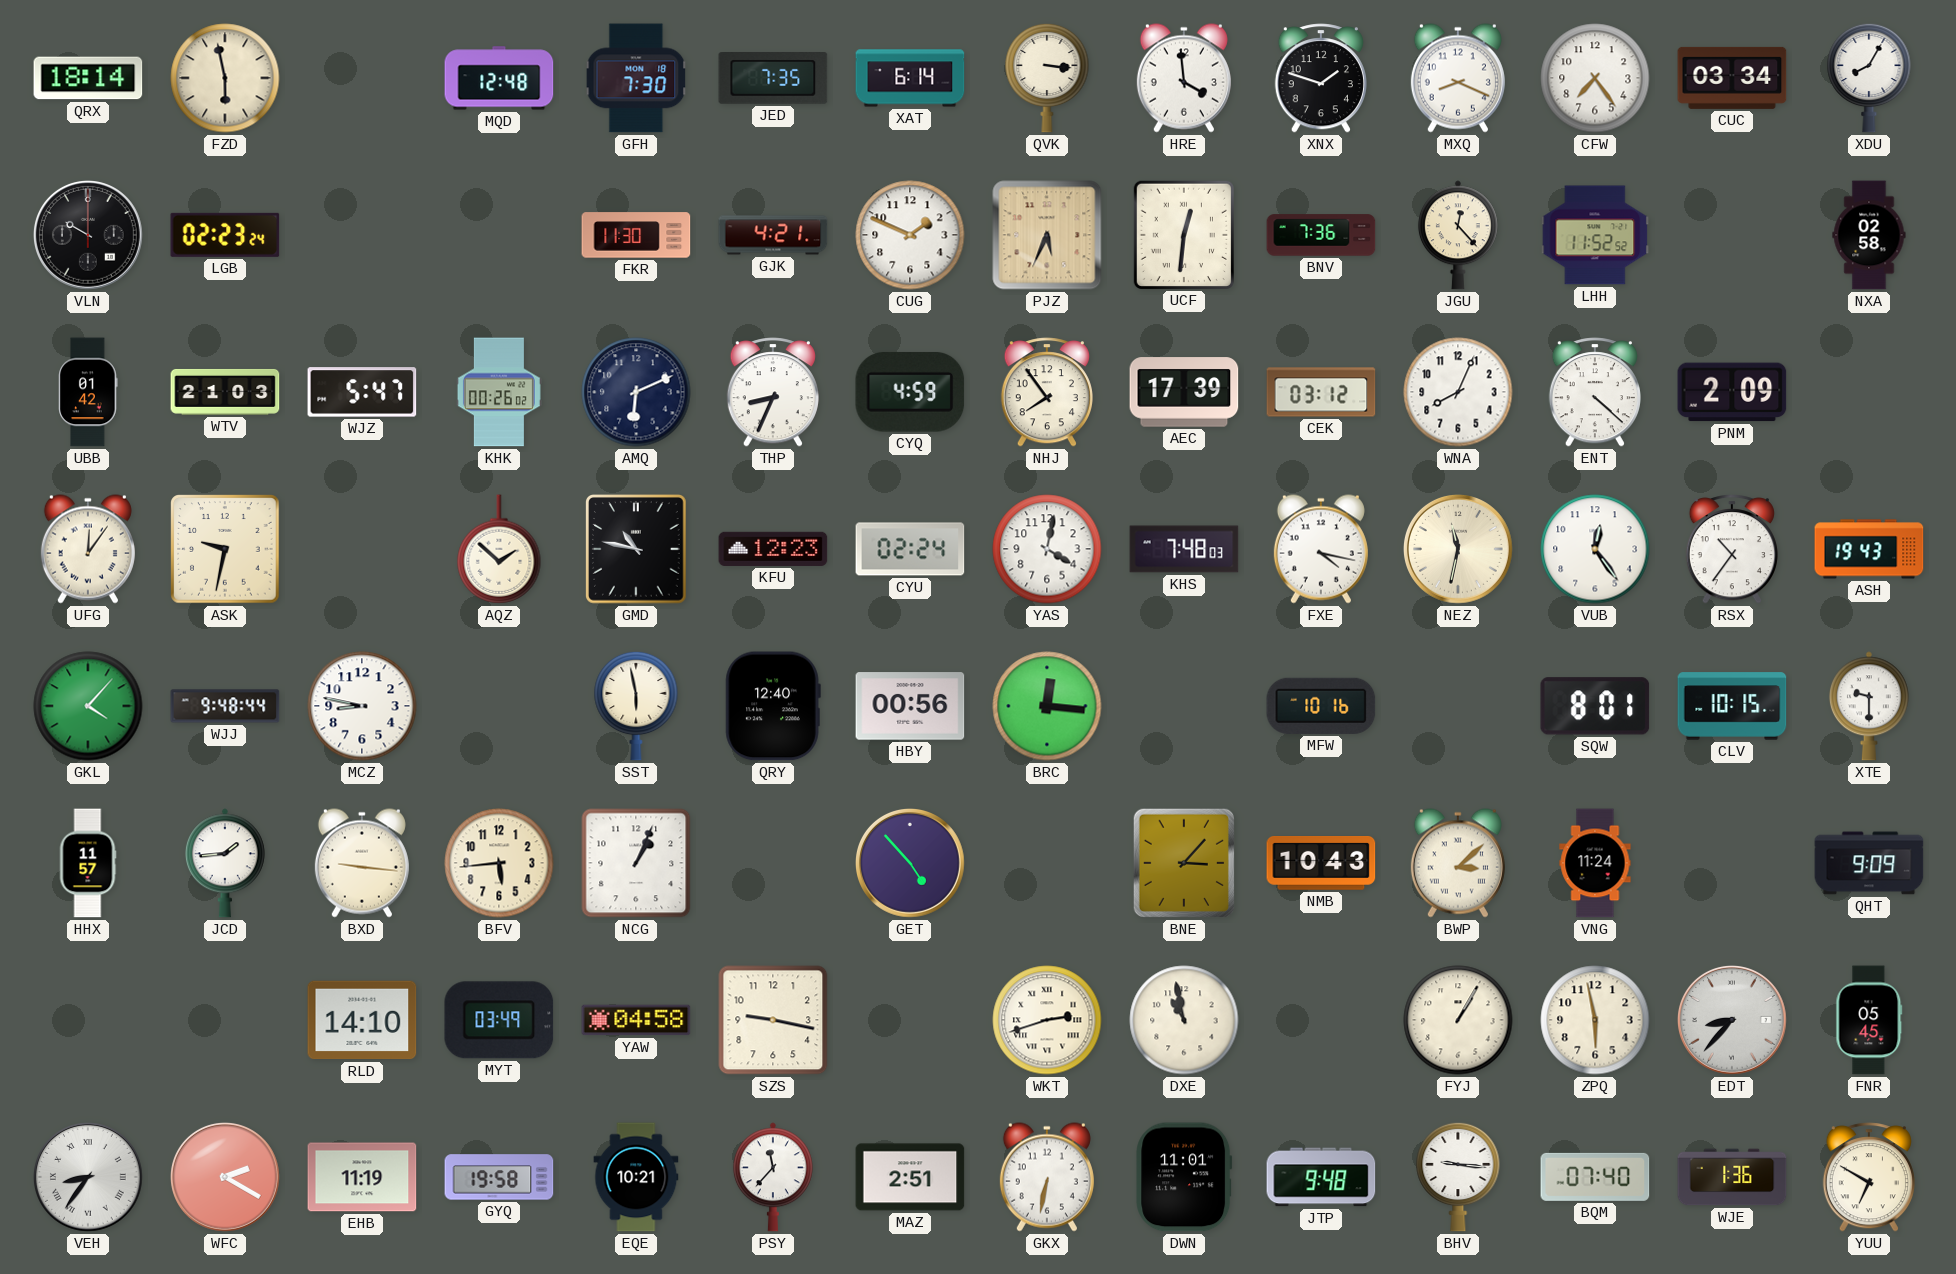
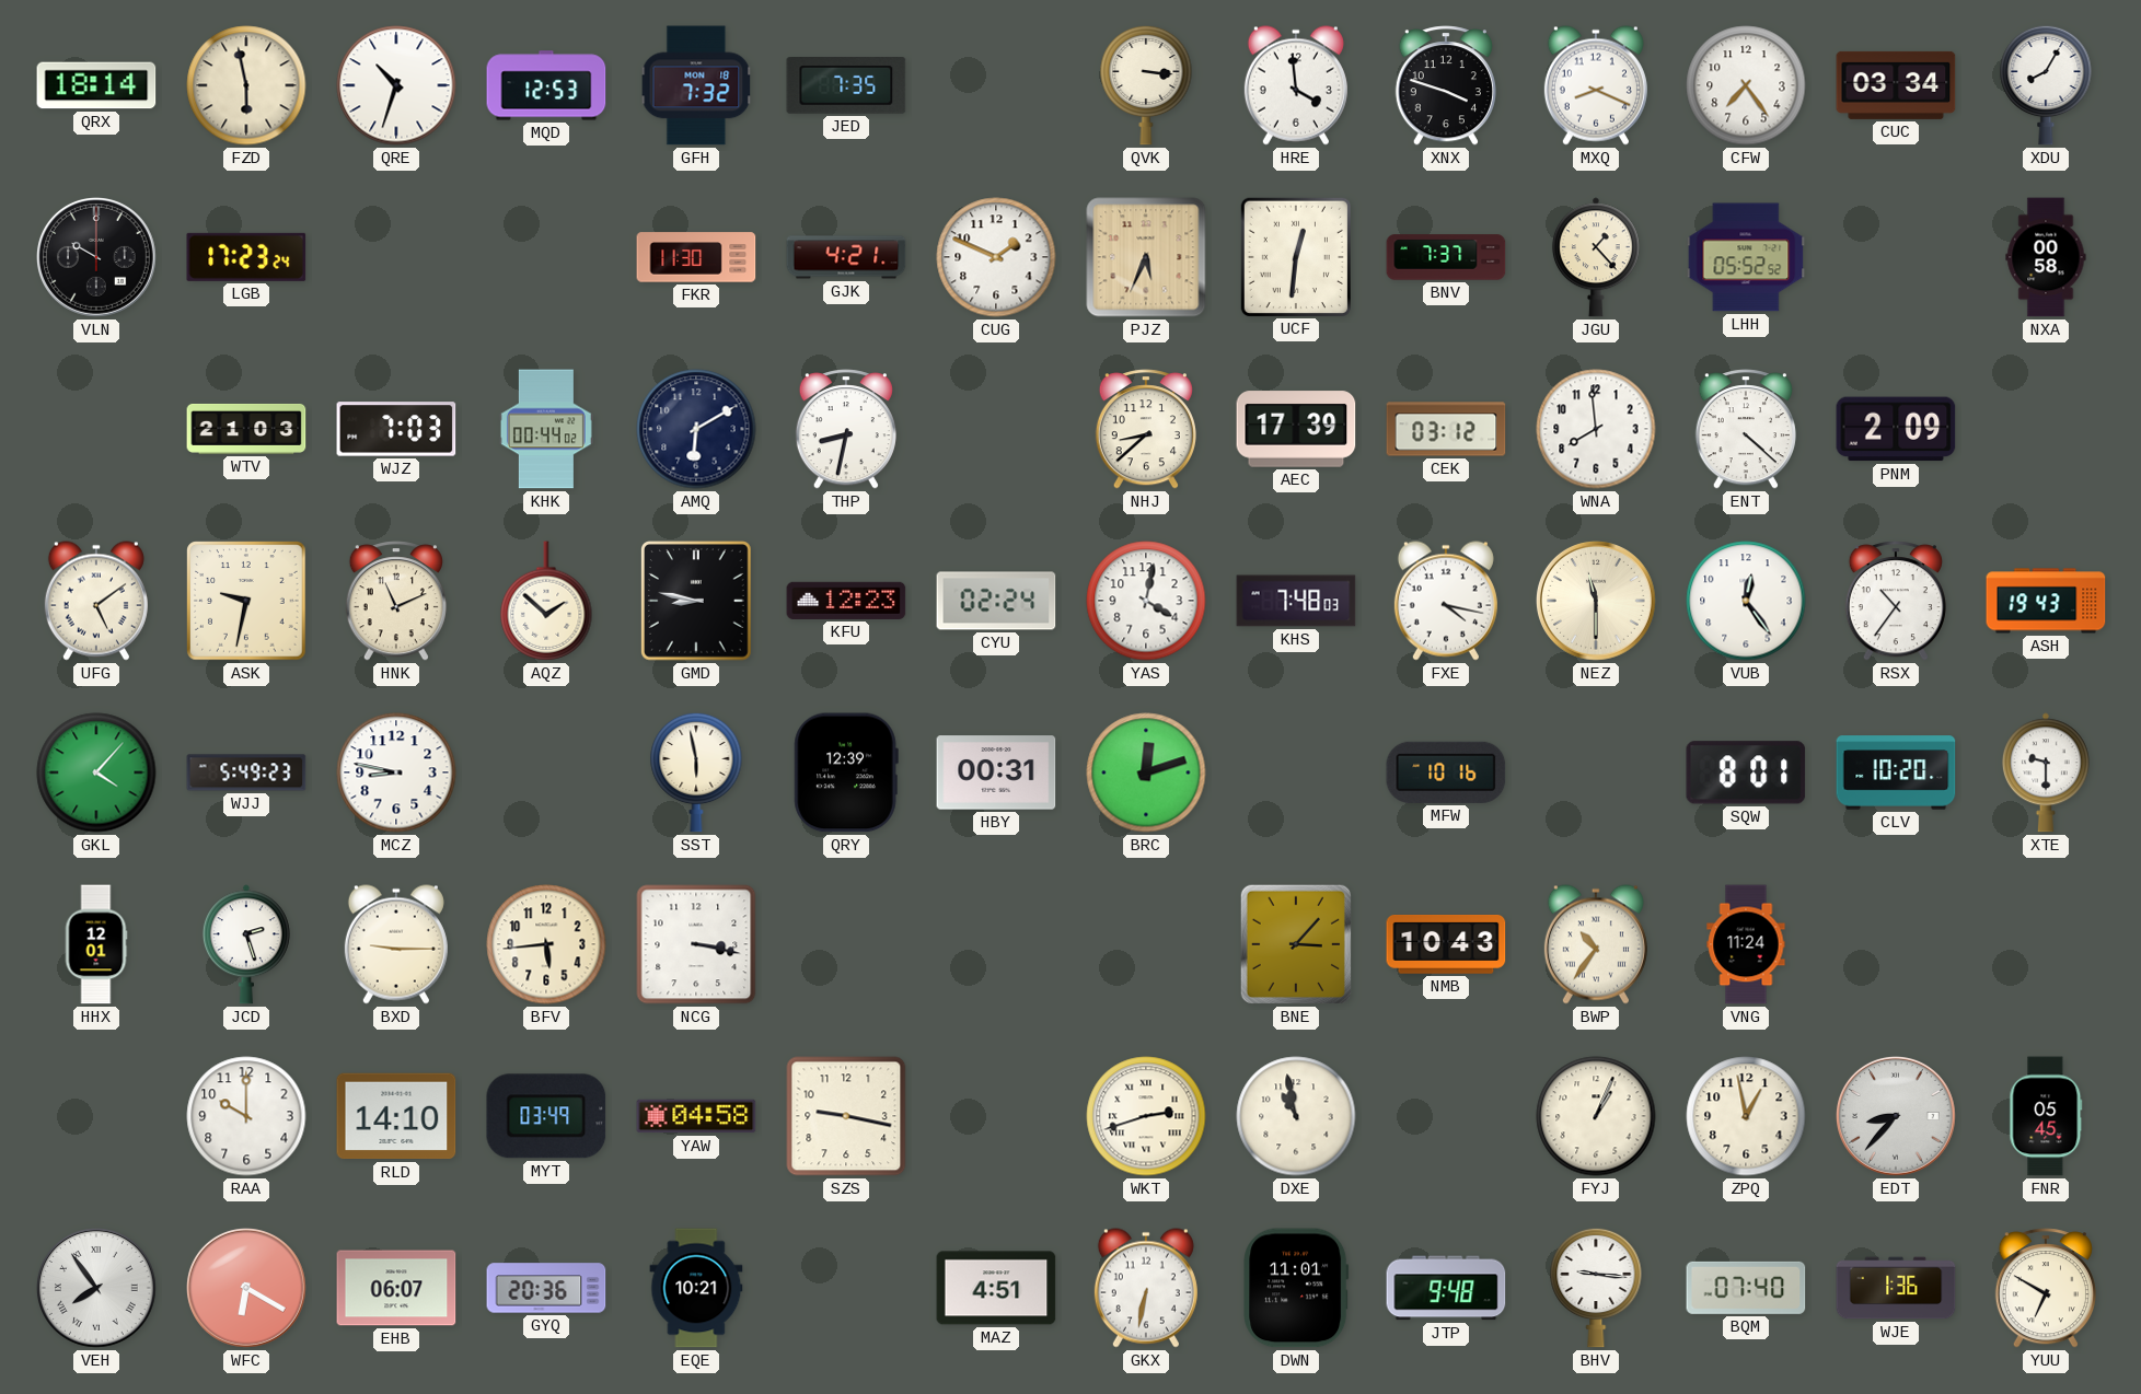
QRE: none -> 10:33 (396, 85)
MQD: 12:48 -> 12:53 (546, 85)
GFH: 7:30 -> 7:32 (696, 85)
XAT: 6:14 -> none (910, 78)
XNX: 1:48 -> 3:48 (1446, 85)
LGB: 02:23 -> 17:23 (246, 257)
BNV: 7:36 -> 7:37 (1446, 257)
JGU: 12:23 -> 1:23 (1596, 257)
LHH: 11:52 -> 05:52 (1746, 257)
NXA: 02:58 -> 00:58 (2046, 257)
UBB: 01:42 -> none (88, 392)
WJZ: 5:47 -> 7:03 (396, 429)
KHK: 00:26 -> 00:44 (546, 429)
AMQ: 6:11 -> 6:10 (696, 429)
THP: 8:34 -> 8:32 (846, 429)
CYQ: 4:59 -> none (910, 392)
NHJ: 7:54 -> 8:38 (1146, 429)
WNA: 8:04 -> 7:59 (1596, 429)
UFG: 12:06 -> 5:09 (96, 601)
HNK: none -> 11:11 (396, 601)
GMD: 10:47 -> 8:47 (697, 601)
NEZ: 11:32 -> 11:30 (1597, 602)
WJJ: 9:48 -> 5:49 (246, 772)
QRY: 12:40 -> 12:39 (846, 772)
HBY: 00:56 -> 00:31 (996, 772)
BRC: 12:16 -> 12:12 (1146, 772)
CLV: 10:15 -> 10:20 (1896, 772)
HHX: 11:57 -> 12:01 (96, 944)
JCD: 1:44 -> 2:27 (246, 944)
BXD: 9:16 -> 9:15 (396, 944)
NCG: 1:04 -> 3:17 (696, 944)
GET: 4:53 -> none (911, 864)
BWP: 3:08 -> 10:36 (1596, 944)
QHT: 9:09 -> none (1869, 863)
RAA: none -> 10:00 (246, 1116)
FYJ: 1:05 -> 1:04 (1596, 1116)
ZPQ: 5:58 -> 12:58 (1746, 1116)
VEH: 8:36 -> 7:54 (97, 1289)
WFC: 2:20 -> 6:20 (247, 1289)
EHB: 11:19 -> 06:07 (396, 1288)
GYQ: 19:58 -> 20:36 (546, 1288)
PSY: 11:37 -> none (773, 1177)
MAZ: 2:51 -> 4:51 (996, 1288)
